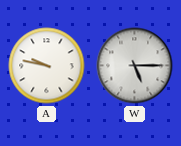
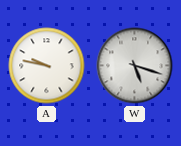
W: 5:15 -> 5:18 (135, 66)
